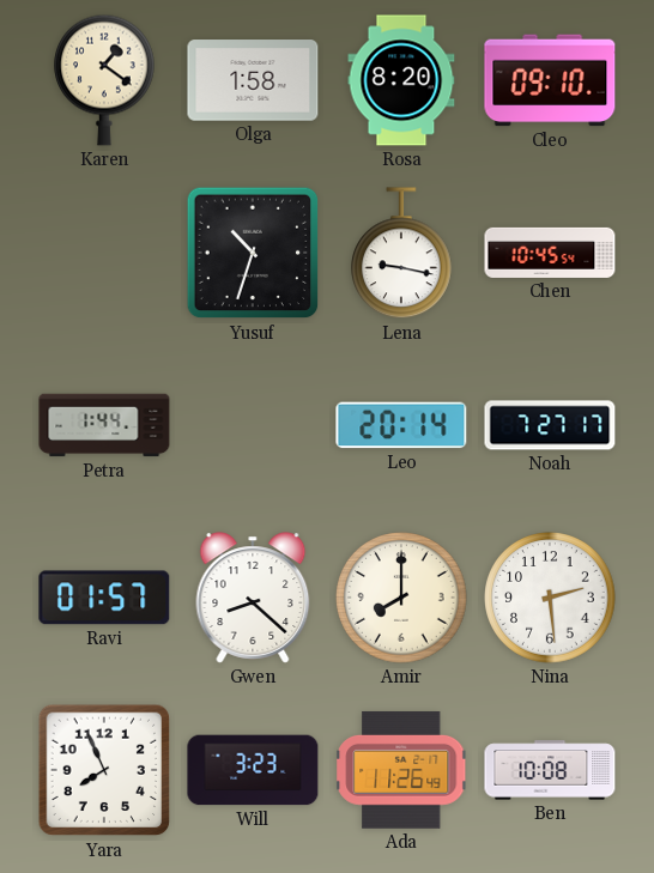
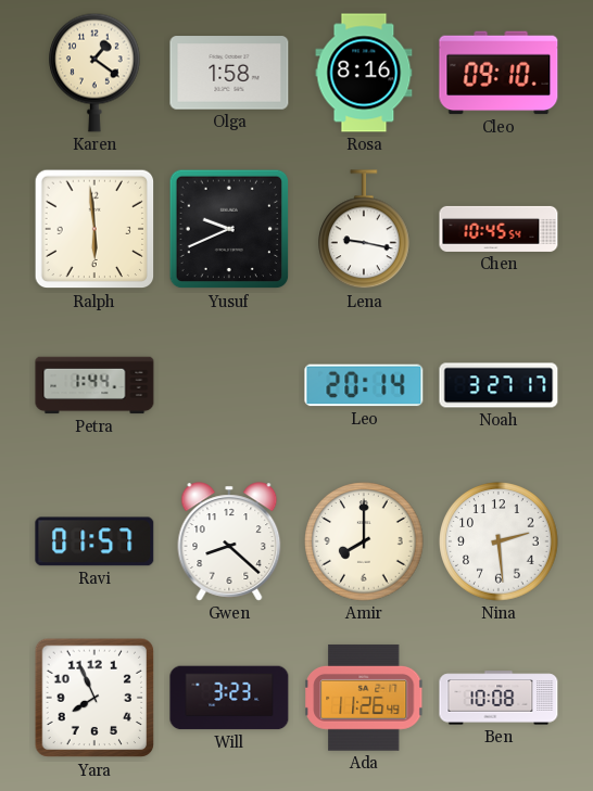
Rosa: 8:20 -> 8:16 (364, 73)
Ralph: none -> 5:59 (94, 229)
Yusuf: 10:33 -> 9:41 (229, 229)
Noah: 7:27 -> 3:27 (499, 385)
